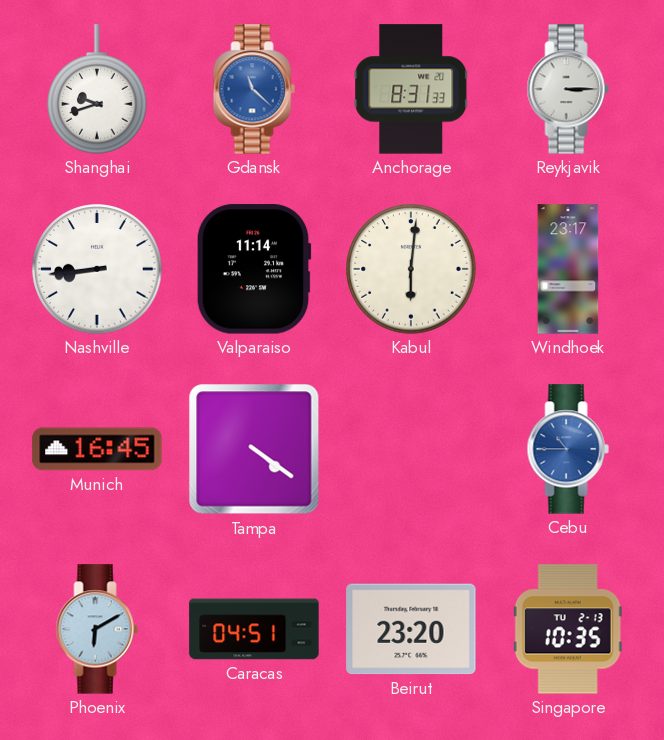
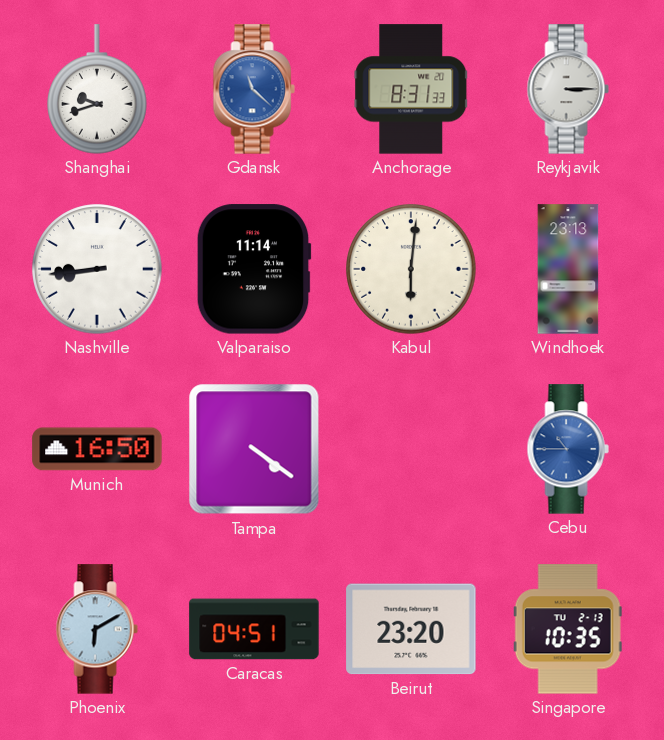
Windhoek: 23:17 -> 23:13 (568, 269)
Munich: 16:45 -> 16:50 (97, 449)
